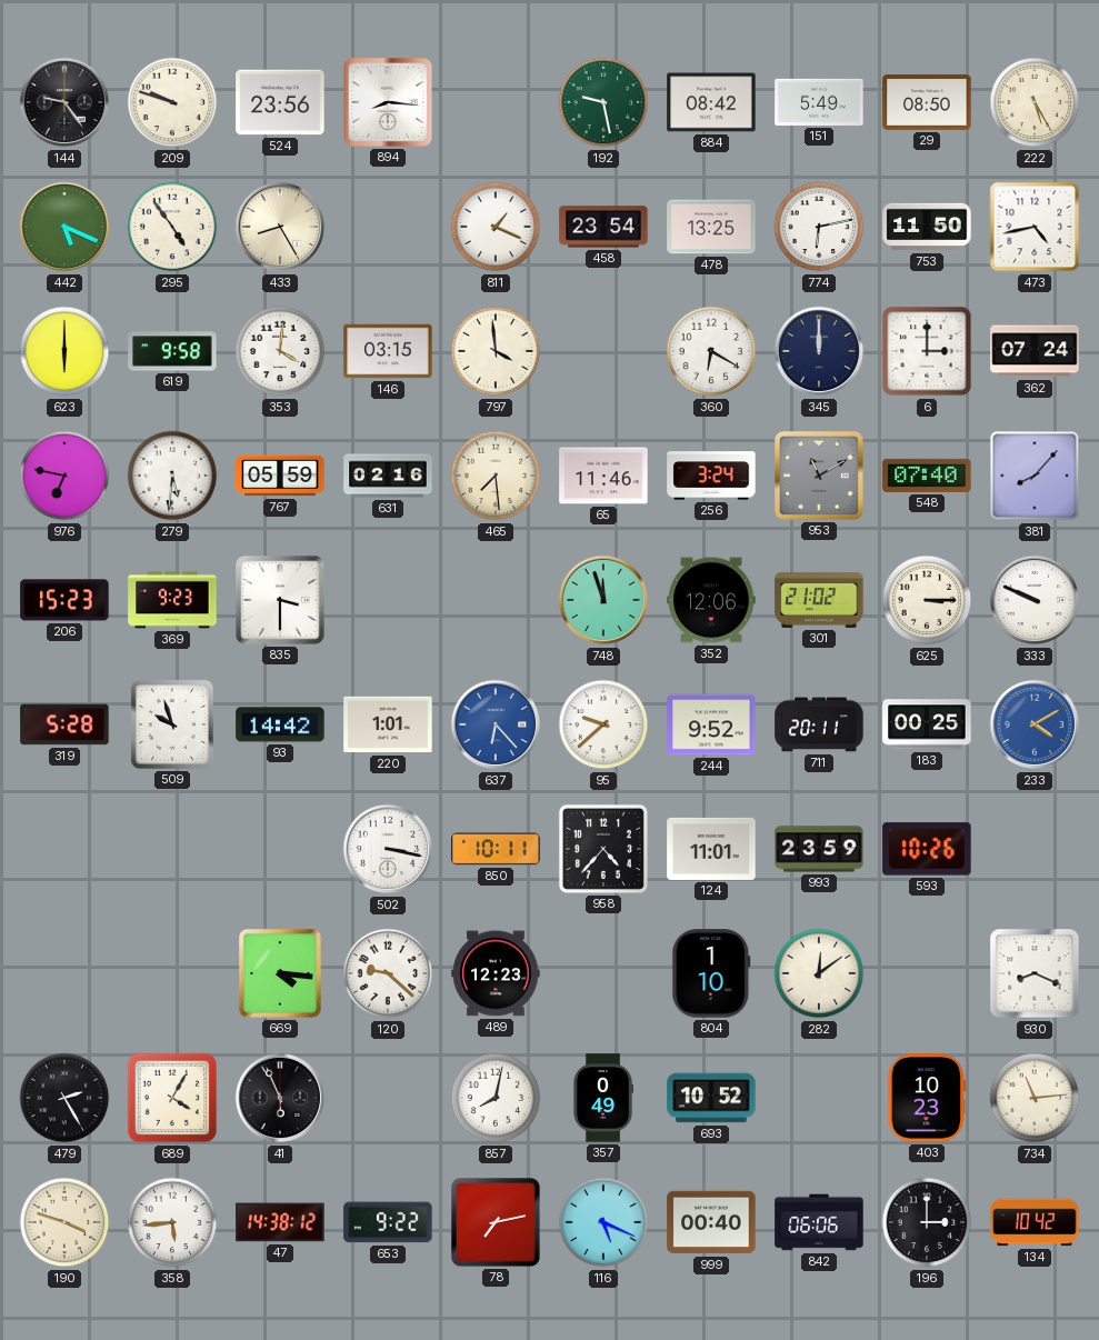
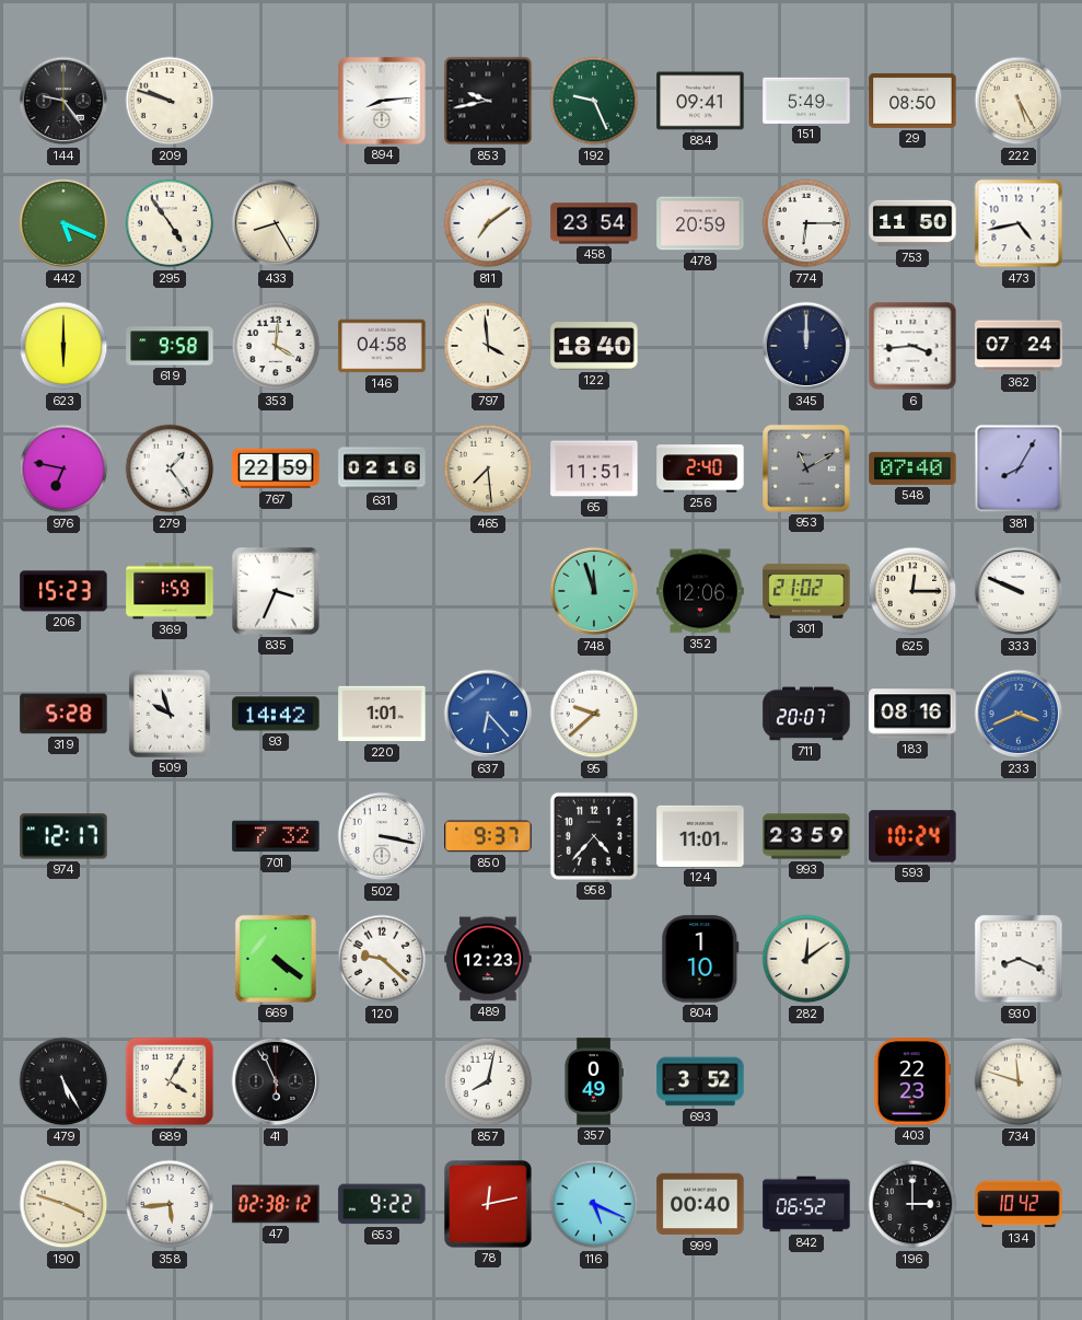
524: 23:56 -> none (280, 102)
894: 8:16 -> 8:14 (383, 102)
853: none -> 9:43 (488, 101)
192: 9:28 -> 9:26 (594, 101)
884: 08:42 -> 09:41 (700, 101)
811: 1:19 -> 7:09 (488, 223)
478: 13:25 -> 20:59 (700, 223)
774: 6:13 -> 6:15 (806, 223)
146: 03:15 -> 04:58 (382, 346)
122: none -> 18:40 (594, 346)
360: 6:20 -> none (711, 351)
6: 3:00 -> 3:44 (912, 346)
279: 5:31 -> 1:24 (170, 468)
767: 05:59 -> 22:59 (276, 468)
65: 11:46 -> 11:51 (594, 468)
256: 3:24 -> 2:40 (700, 468)
381: 8:07 -> 8:05 (1019, 468)
369: 9:23 -> 1:59 (170, 591)
835: 3:30 -> 3:34 (277, 592)
625: 3:15 -> 12:15 (912, 591)
244: 9:52 -> none (711, 724)
711: 20:11 -> 20:07 (806, 714)
183: 00:25 -> 08:16 (912, 714)
233: 4:10 -> 3:41 (1019, 714)
974: none -> 12:17 (63, 836)
701: none -> 7:32 (276, 836)
850: 10:11 -> 9:37 (488, 836)
593: 10:26 -> 10:24 (912, 836)
669: 4:16 -> 4:21 (276, 959)
479: 2:25 -> 5:25 (63, 1081)
693: 10:52 -> 3:52 (700, 1081)
403: 10:23 -> 22:23 (912, 1081)
734: 11:14 -> 11:48 (1019, 1081)
47: 14:38 -> 02:38 (276, 1204)
78: 7:13 -> 12:13 (489, 1205)
842: 06:06 -> 06:52 (806, 1204)
